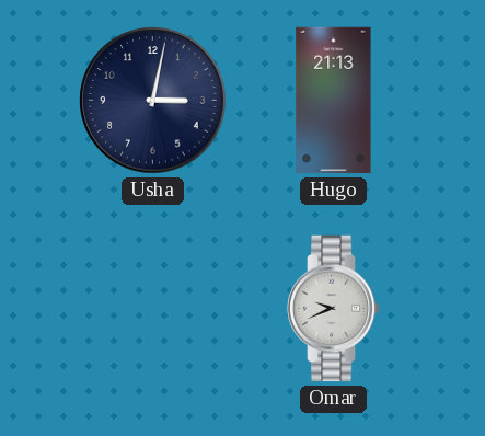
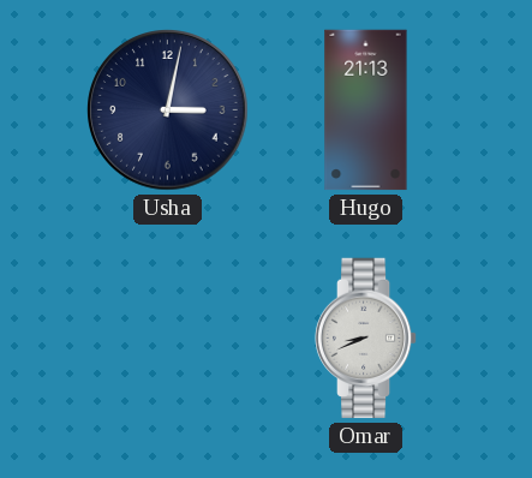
Omar: 9:41 -> 8:41 (366, 339)
